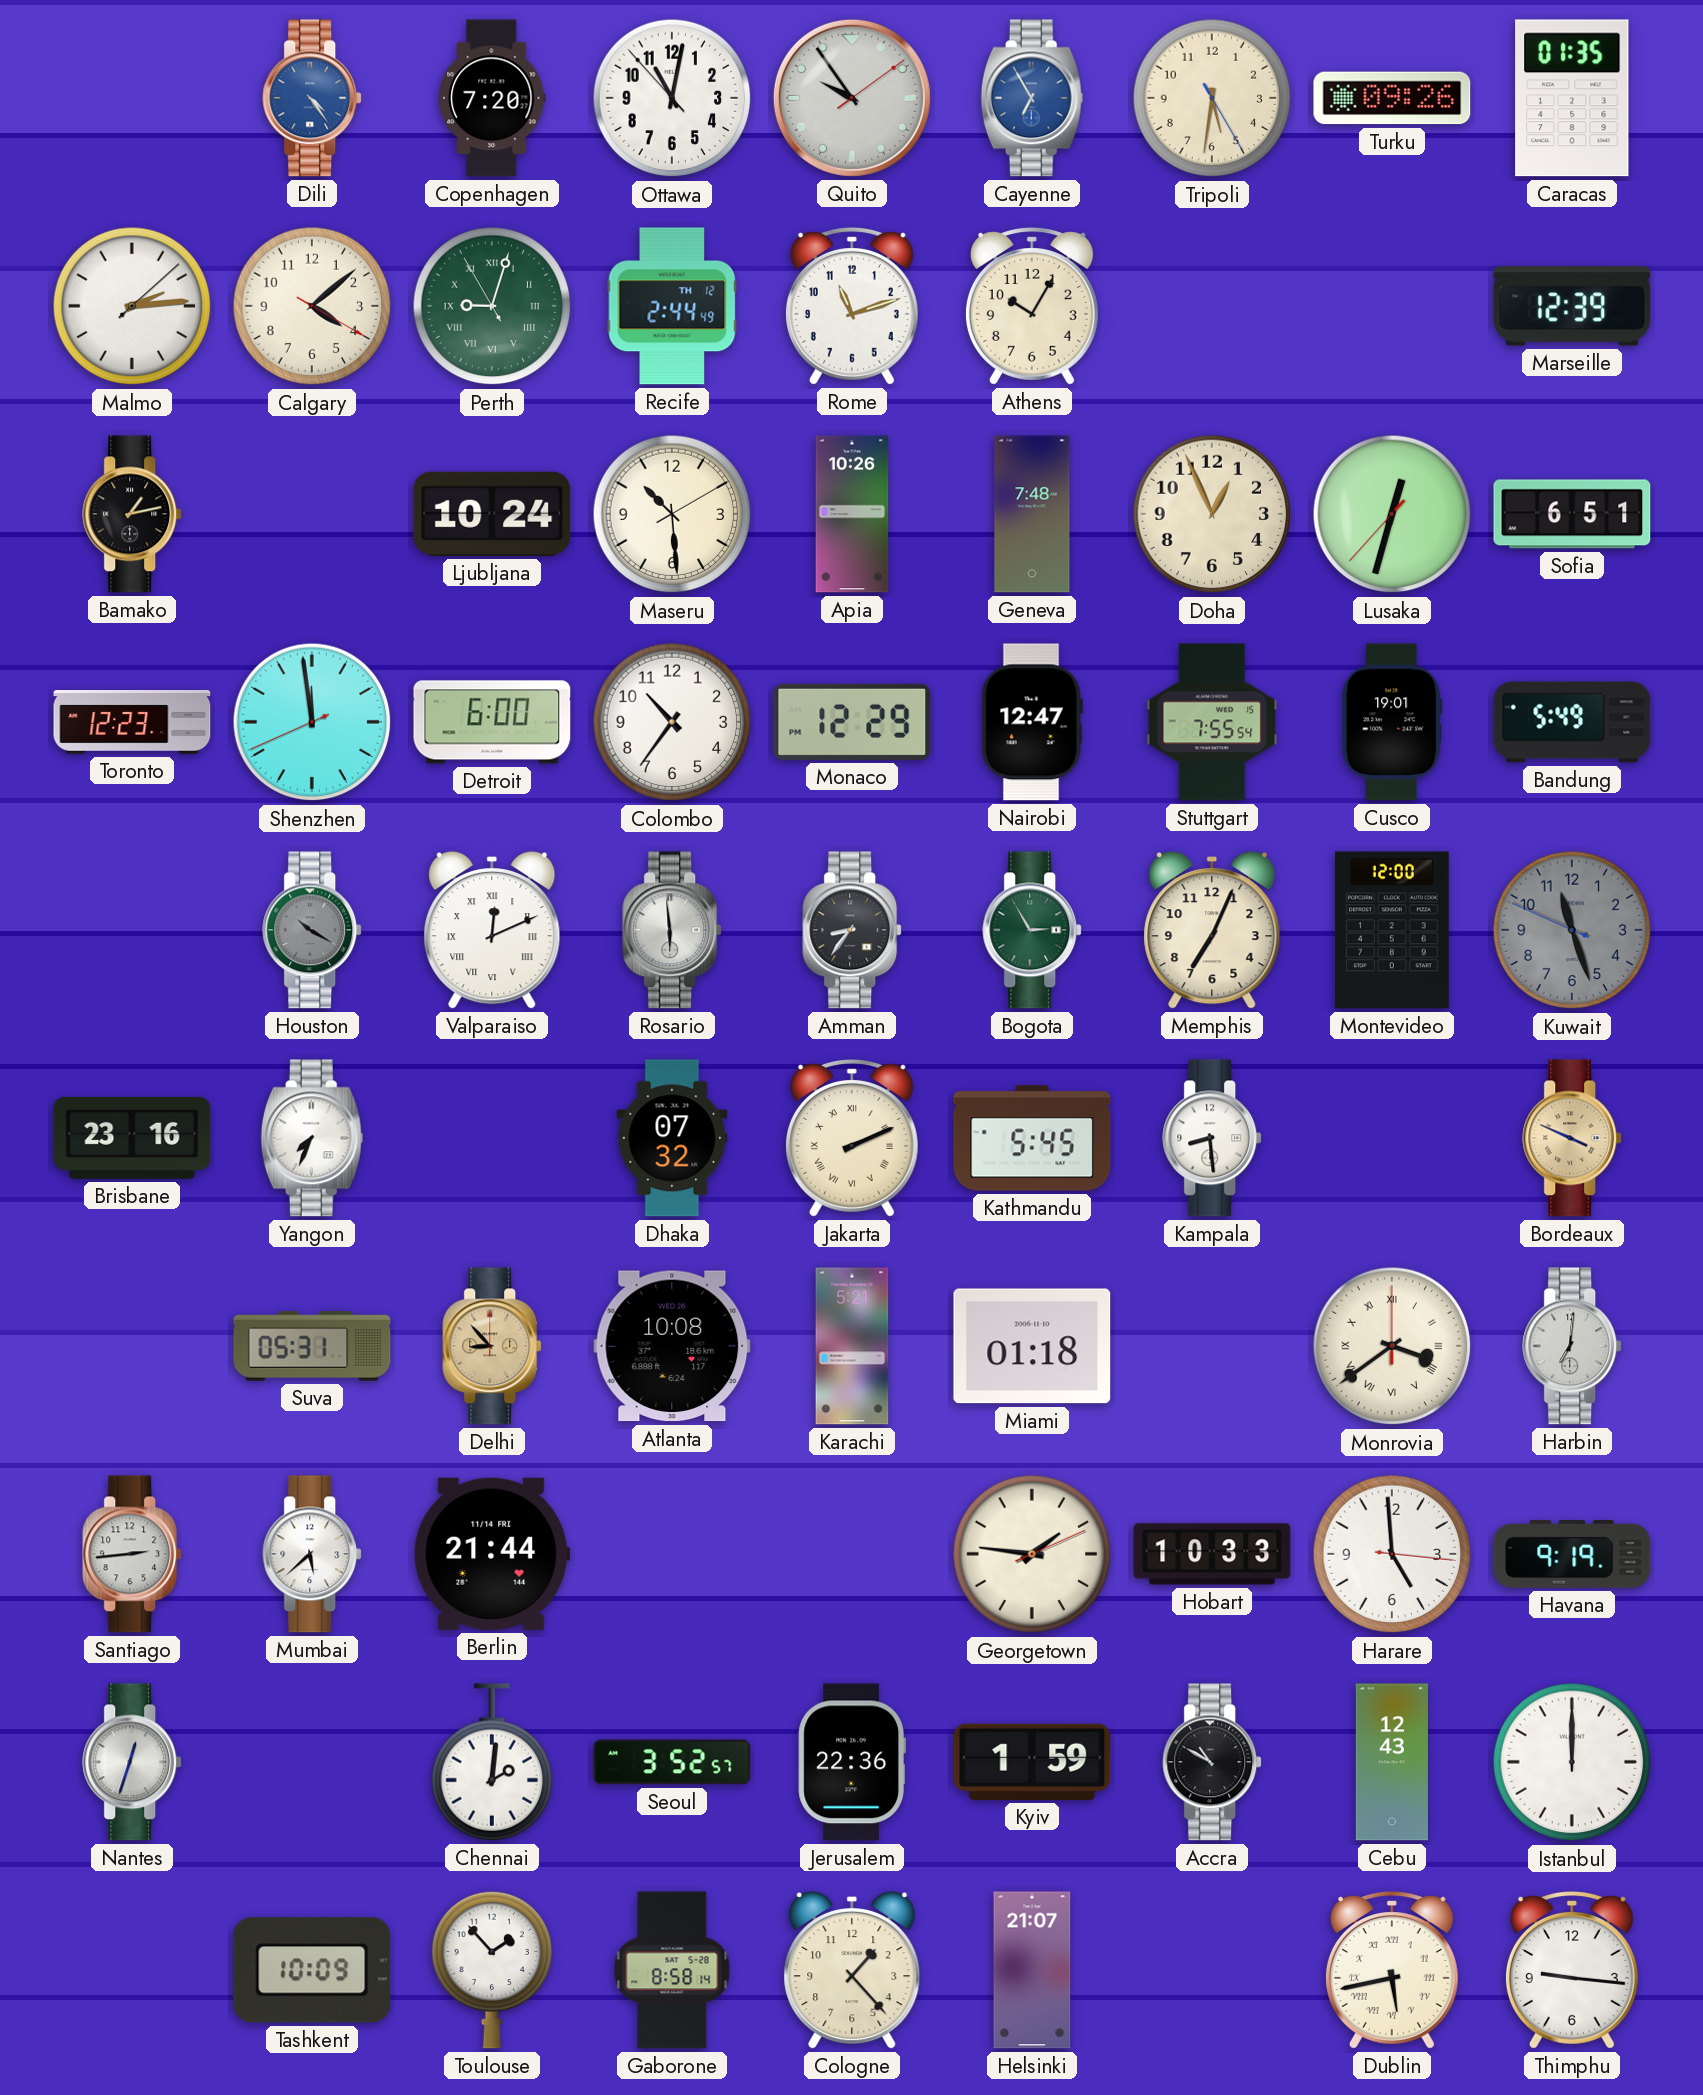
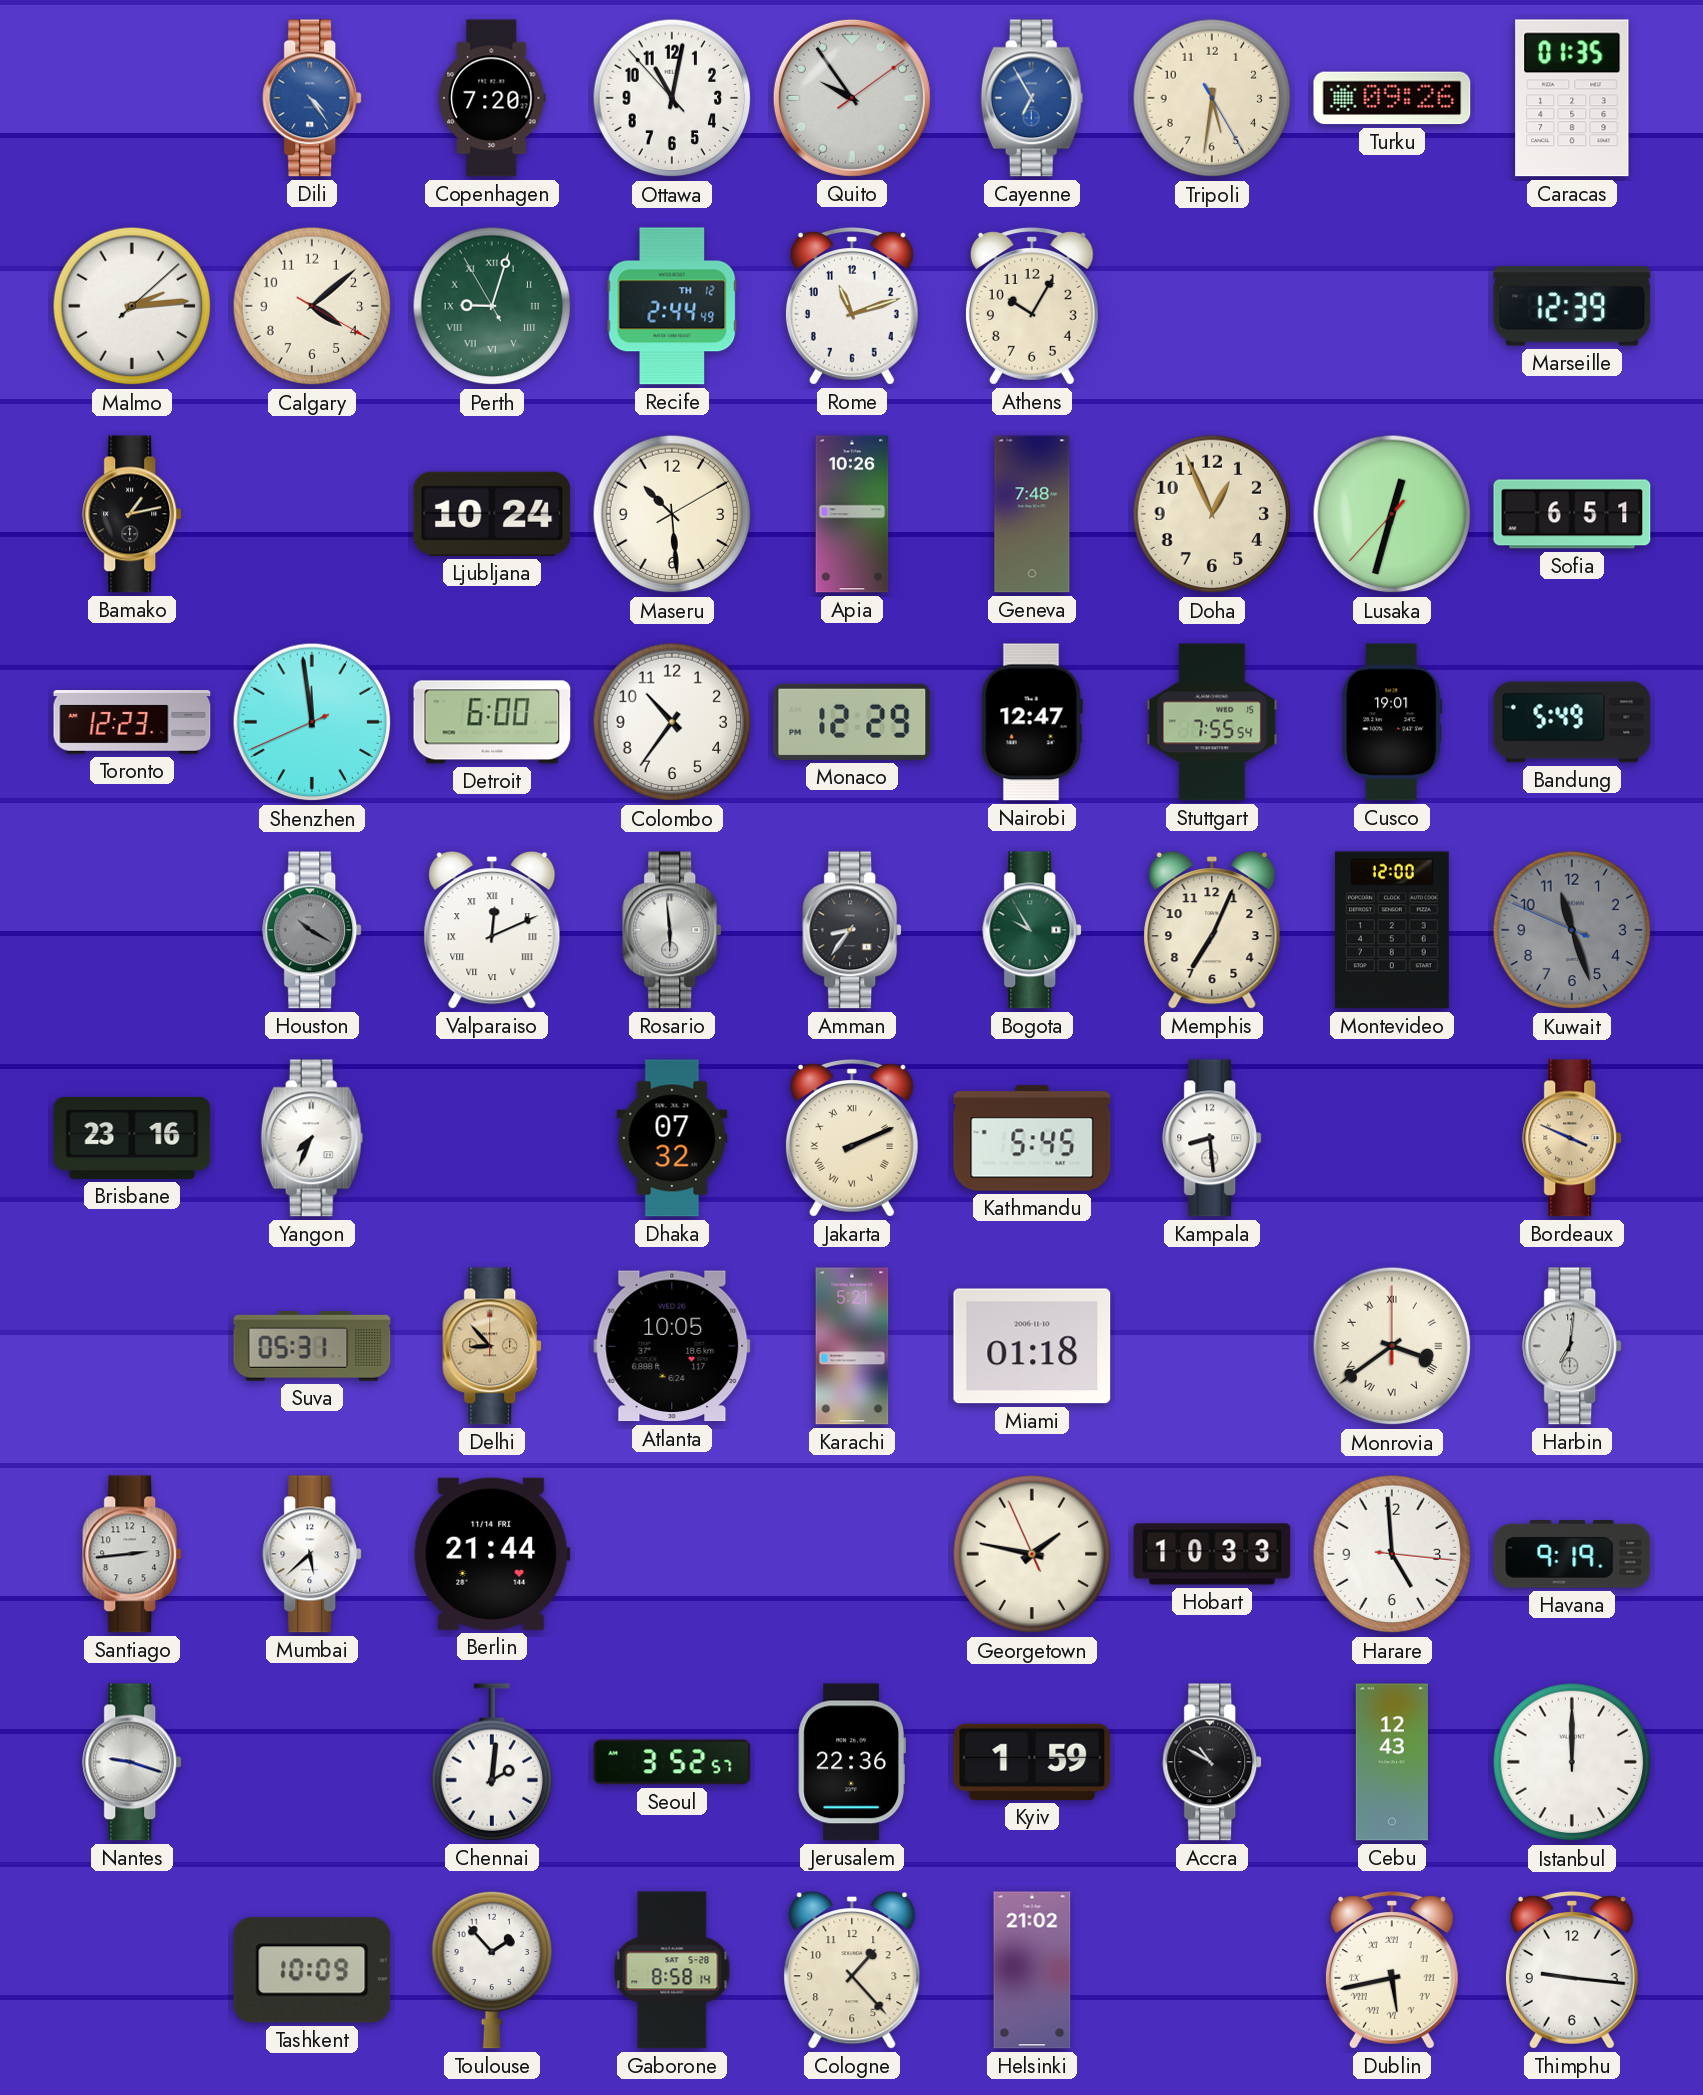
Bogota: 2:55 -> 9:55 (1033, 930)
Atlanta: 10:08 -> 10:05 (672, 1346)
Georgetown: 1:46:11 -> 1:46:56 (1032, 1554)
Nantes: 12:33 -> 9:18 (133, 1762)
Helsinki: 21:07 -> 21:02 (1032, 1970)
